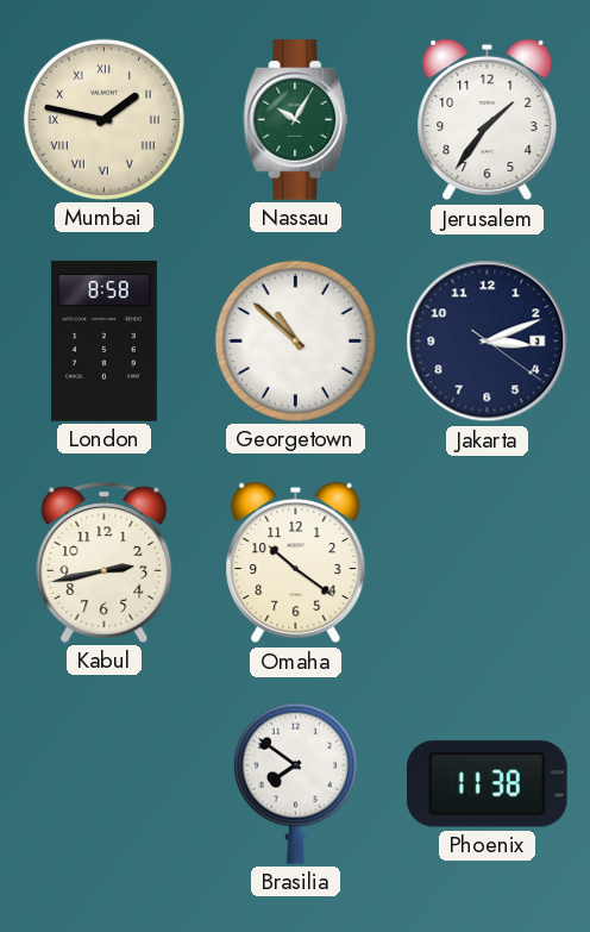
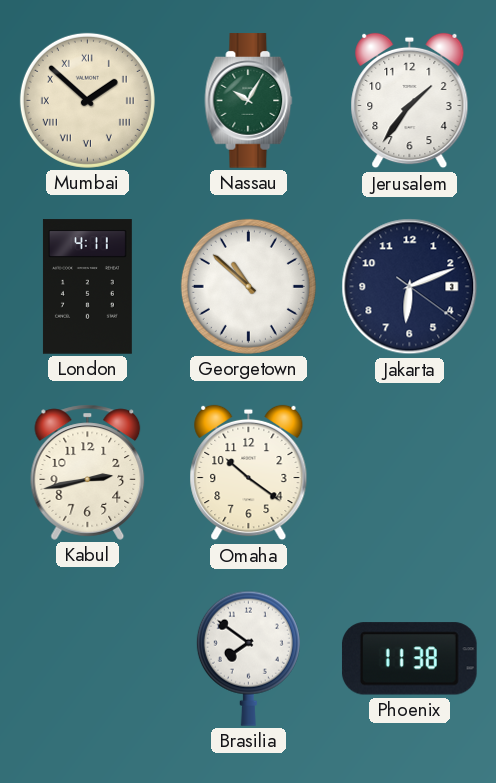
Mumbai: 1:47 -> 1:52 (87, 100)
London: 8:58 -> 4:11 (87, 287)
Jakarta: 3:11 -> 6:11 (410, 287)
